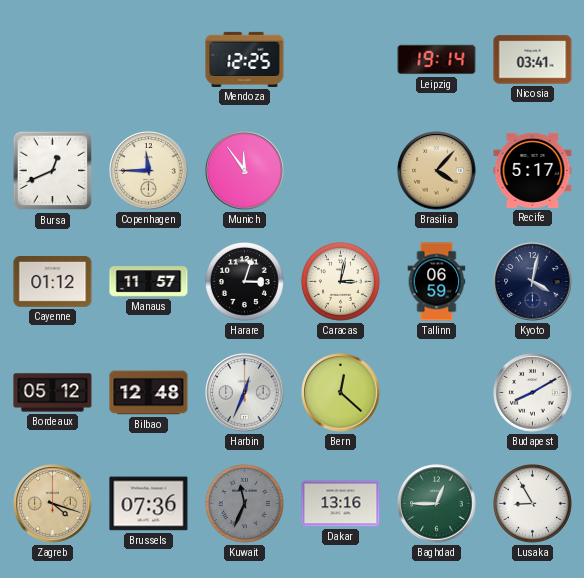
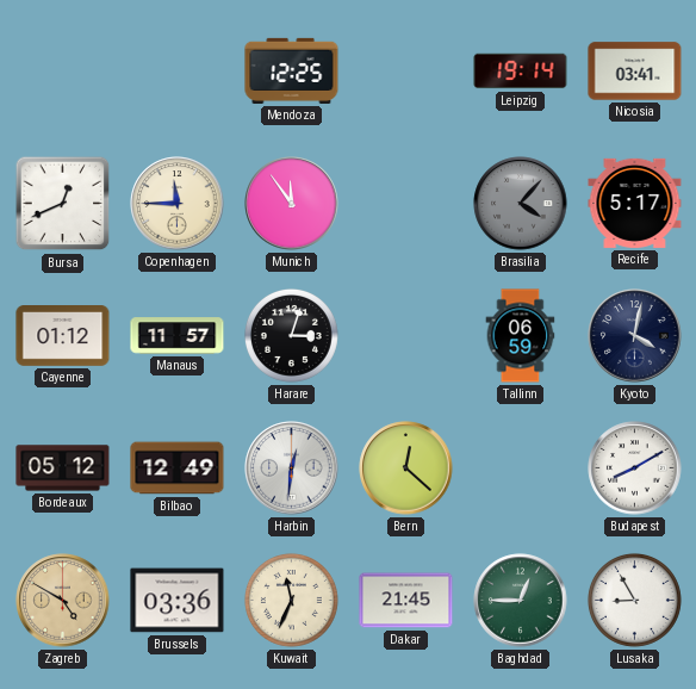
Brasilia dial: champagne -> grey (521, 204)
Caracas: 3:02 -> none (340, 281)
Bilbao: 12:48 -> 12:49 (178, 468)
Harbin: 12:34 -> 12:31 (292, 468)
Zagreb: 4:18 -> 4:50 (63, 601)
Brussels: 07:36 -> 03:36 (178, 601)
Kuwait dial: grey -> cream (291, 600)
Dakar: 13:16 -> 21:45 (406, 601)
